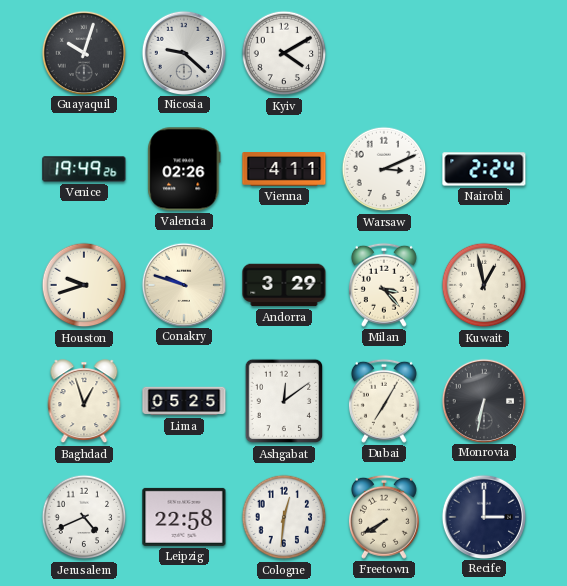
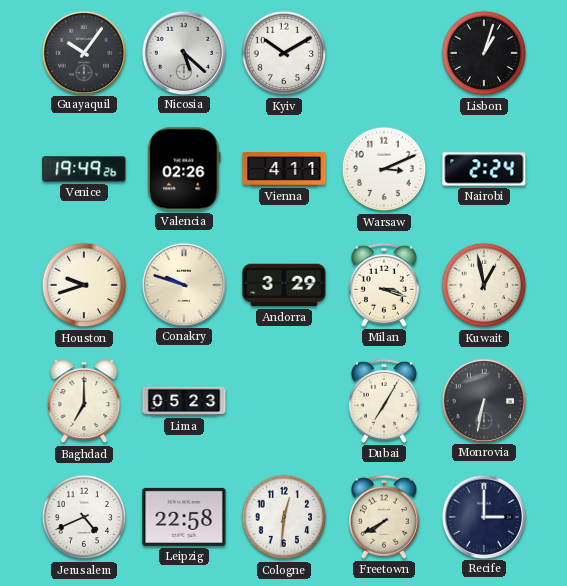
Guayaquil: 10:03 -> 10:06 (83, 52)
Nicosia: 9:22 -> 5:22 (183, 52)
Kyiv: 4:10 -> 10:10 (284, 53)
Lisbon: none -> 1:03 (484, 53)
Milan: 3:23 -> 3:18 (384, 285)
Baghdad: 12:57 -> 7:00 (84, 402)
Lima: 05:25 -> 05:23 (184, 401)
Ashgabat: 12:09 -> none (284, 401)
